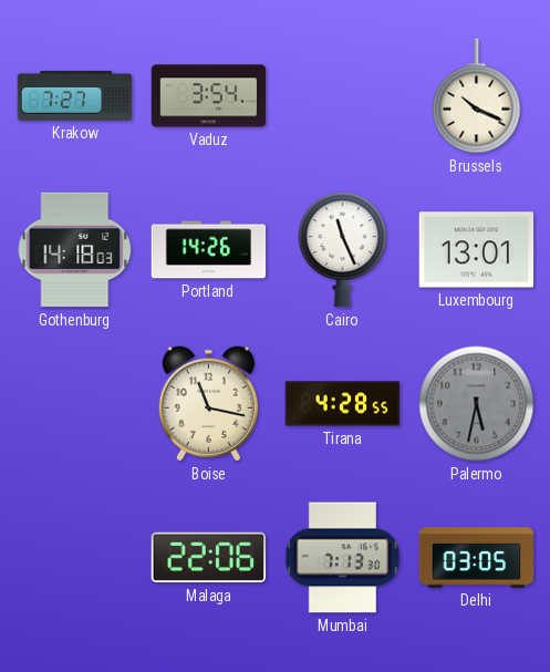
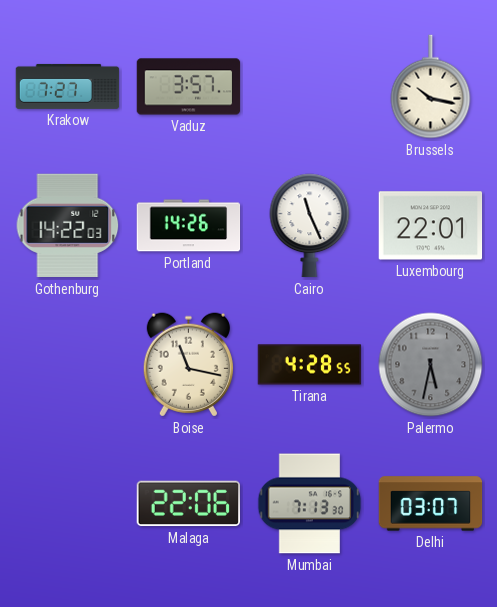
Vaduz: 3:54 -> 3:57 (189, 87)
Brussels: 10:19 -> 10:17 (431, 87)
Gothenburg: 14:18 -> 14:22 (68, 226)
Luxembourg: 13:01 -> 22:01 (431, 226)
Delhi: 03:05 -> 03:07 (431, 504)
